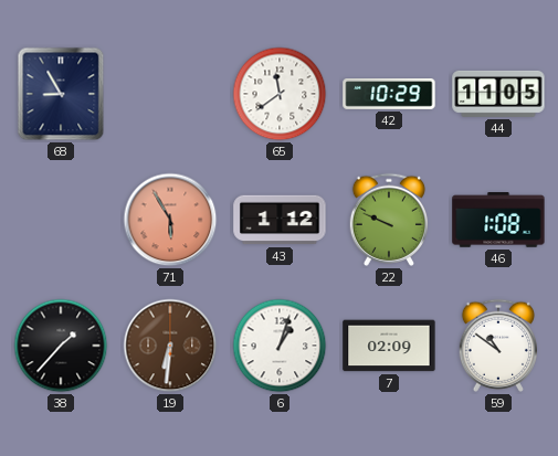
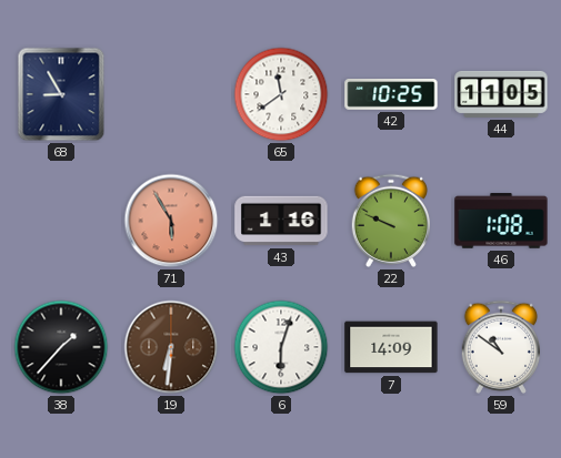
42: 10:29 -> 10:25 (391, 95)
43: 1:12 -> 1:16 (281, 221)
6: 1:03 -> 6:03 (281, 347)
7: 02:09 -> 14:09 (391, 347)
